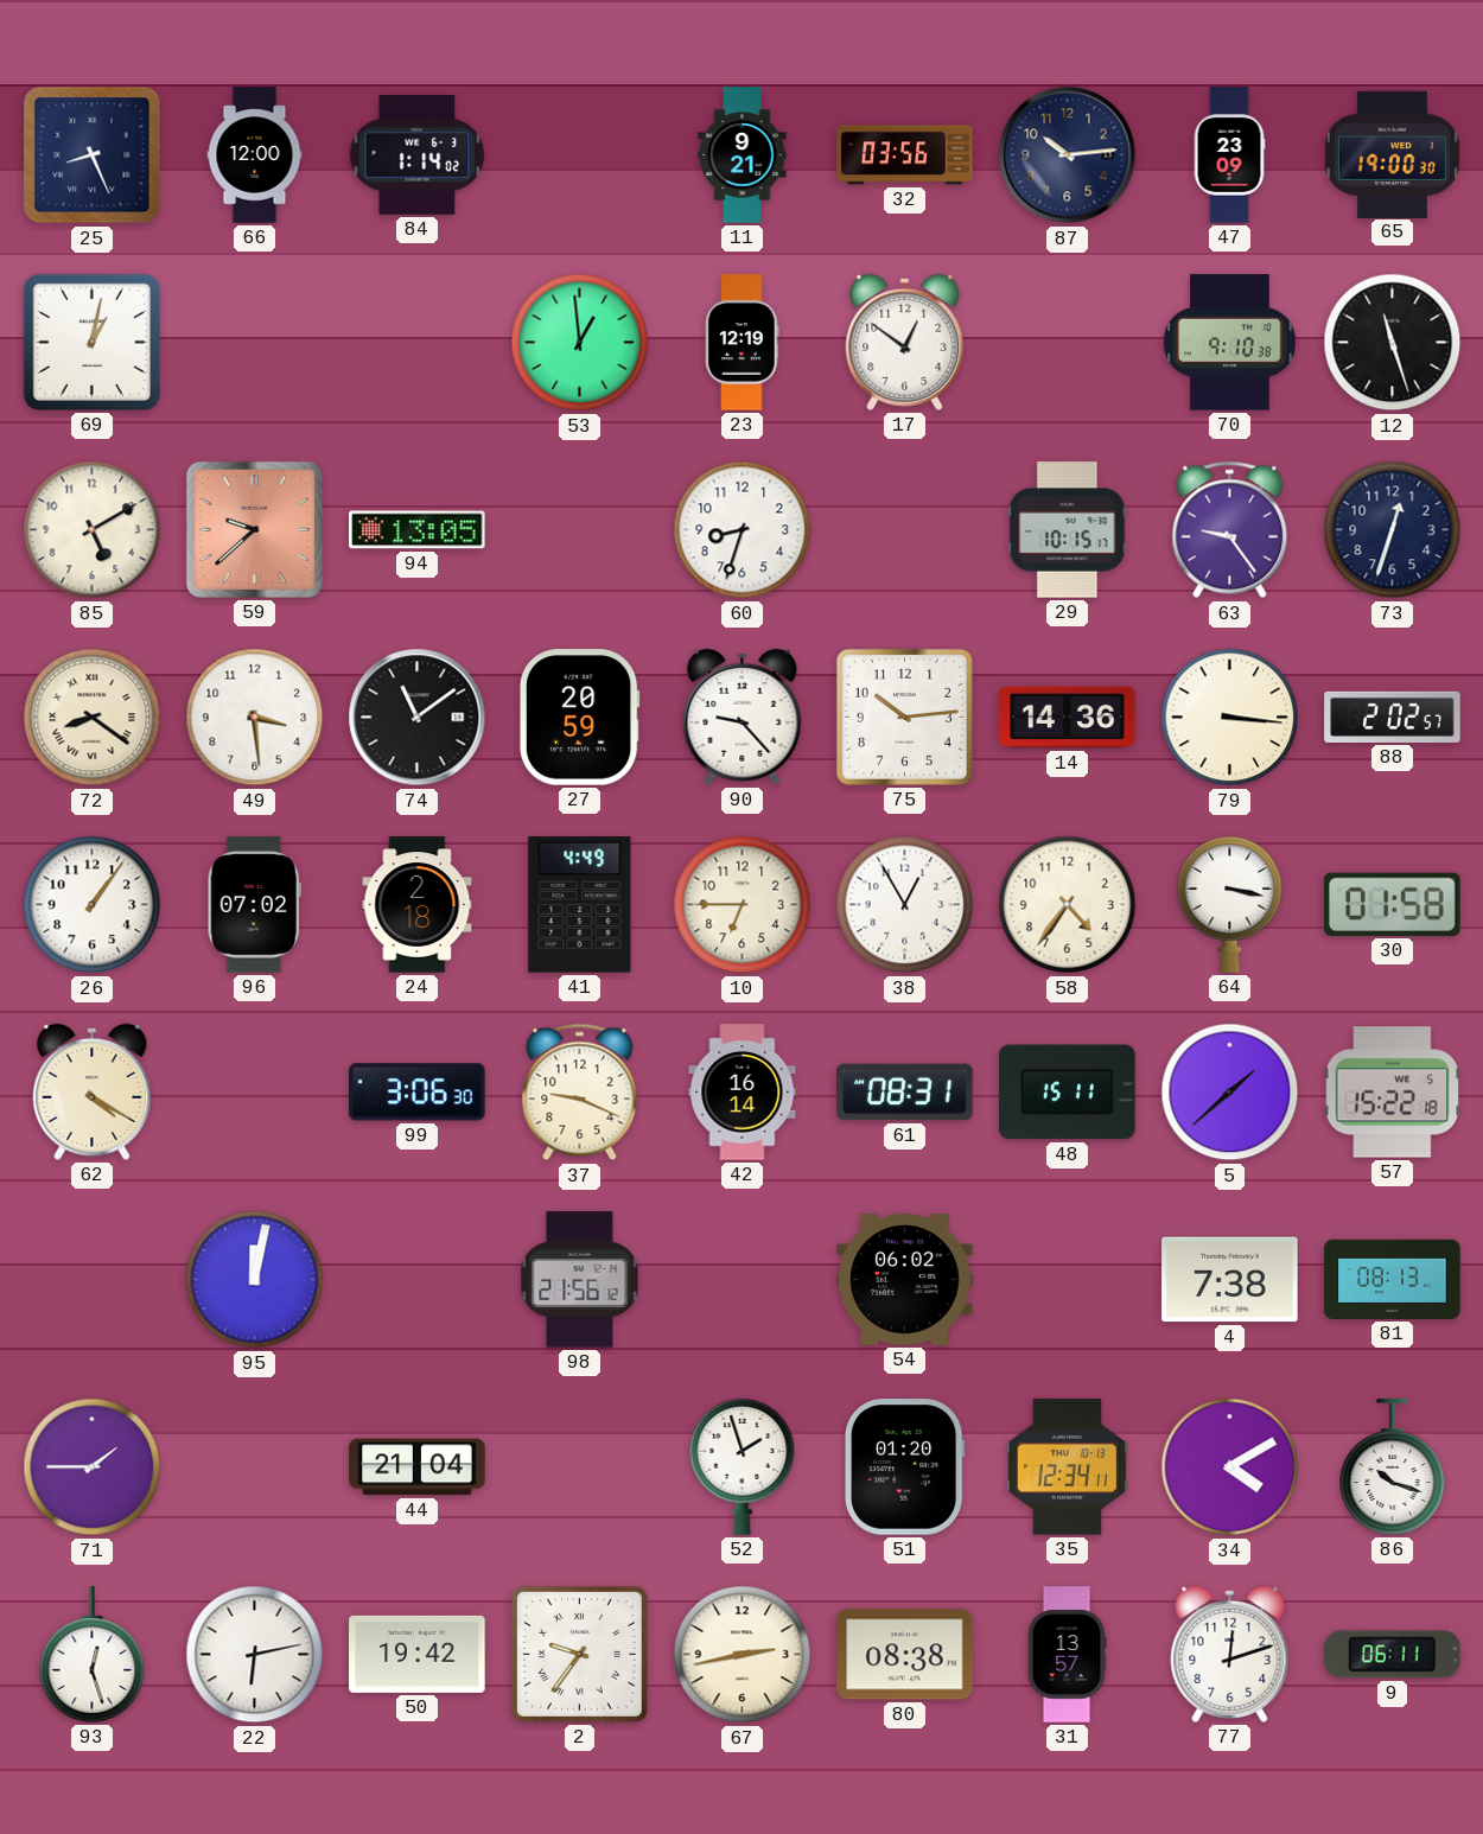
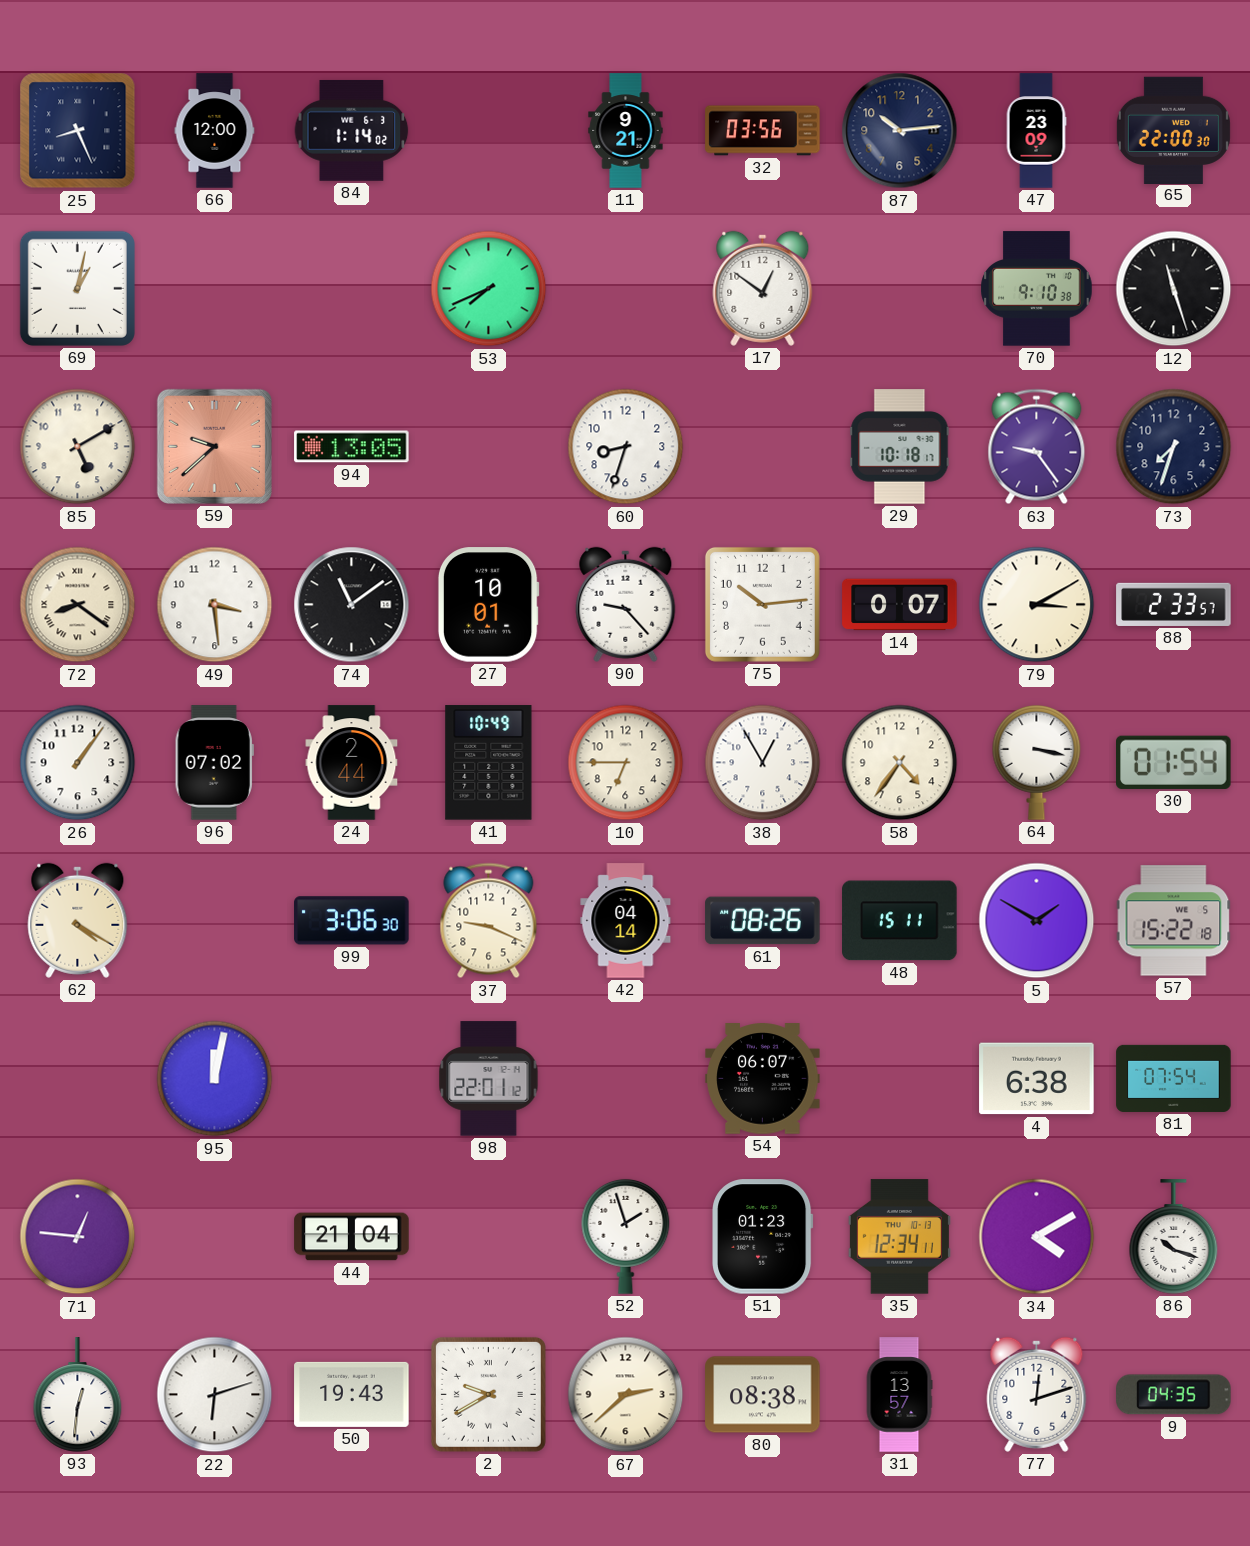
65: 19:00 -> 22:00 (1173, 130)
53: 12:59 -> 7:41 (489, 289)
23: 12:19 -> none (743, 343)
29: 10:15 -> 10:18 (900, 447)
73: 12:33 -> 7:33 (1174, 447)
27: 20:59 -> 10:01 (488, 605)
14: 14:36 -> 0:07 (900, 605)
79: 3:16 -> 3:10 (1037, 605)
88: 2:02 -> 2:33 (1174, 604)
24: 2:18 -> 2:44 (352, 763)
41: 4:49 -> 10:49 (489, 763)
30: 01:58 -> 01:54 (1174, 762)
42: 16:14 -> 04:14 (626, 921)
61: 08:31 -> 08:26 (763, 921)
5: 1:38 -> 1:50 (1037, 921)
98: 21:56 -> 22:01 (489, 1079)
54: 06:02 -> 06:07 (763, 1079)
4: 7:38 -> 6:38 (1037, 1079)
81: 08:13 -> 07:54 (1174, 1078)
71: 1:45 -> 12:46 (78, 1237)
51: 01:20 -> 01:23 (763, 1237)
93: 12:27 -> 12:31 (78, 1395)
22: 6:13 -> 6:12 (215, 1395)
50: 19:42 -> 19:43 (352, 1394)
2: 9:36 -> 9:40 (488, 1394)
67: 2:43 -> 2:38 (626, 1395)
9: 06:11 -> 04:35 (1174, 1395)
